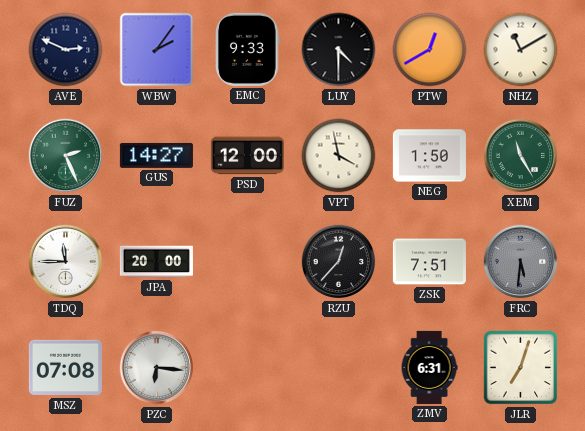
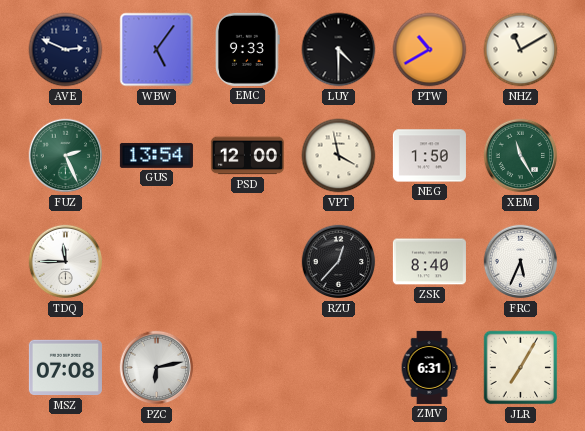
WBW: 2:06 -> 5:06 (157, 50)
PTW: 12:40 -> 10:40 (430, 50)
GUS: 14:27 -> 13:54 (156, 155)
JPA: 20:00 -> none (156, 262)
ZSK: 7:51 -> 8:40 (429, 262)
FRC: 5:31 -> 5:34 (521, 262)
FRC dial: grey -> white (521, 262)
PZC: 6:16 -> 6:13 (157, 368)
JLR: 7:03 -> 7:05 (521, 368)
